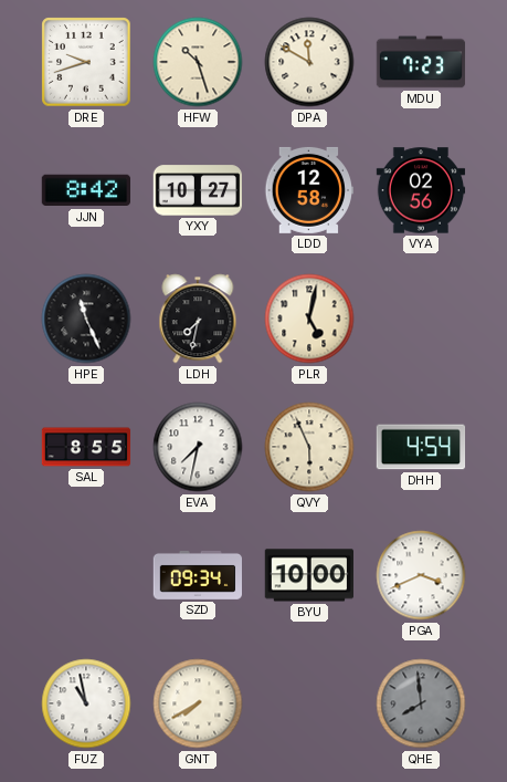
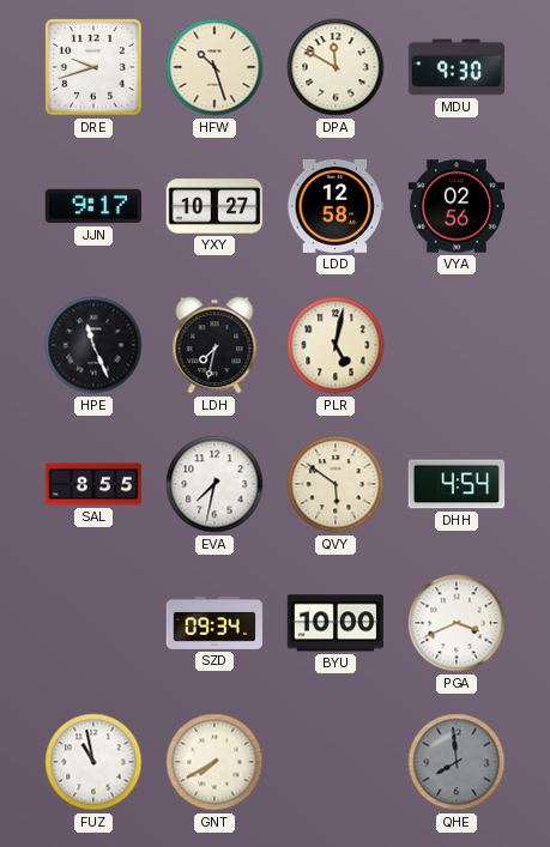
MDU: 7:23 -> 9:30 (457, 67)
JJN: 8:42 -> 9:17 (92, 206)
QVY: 5:56 -> 5:51 (336, 484)
